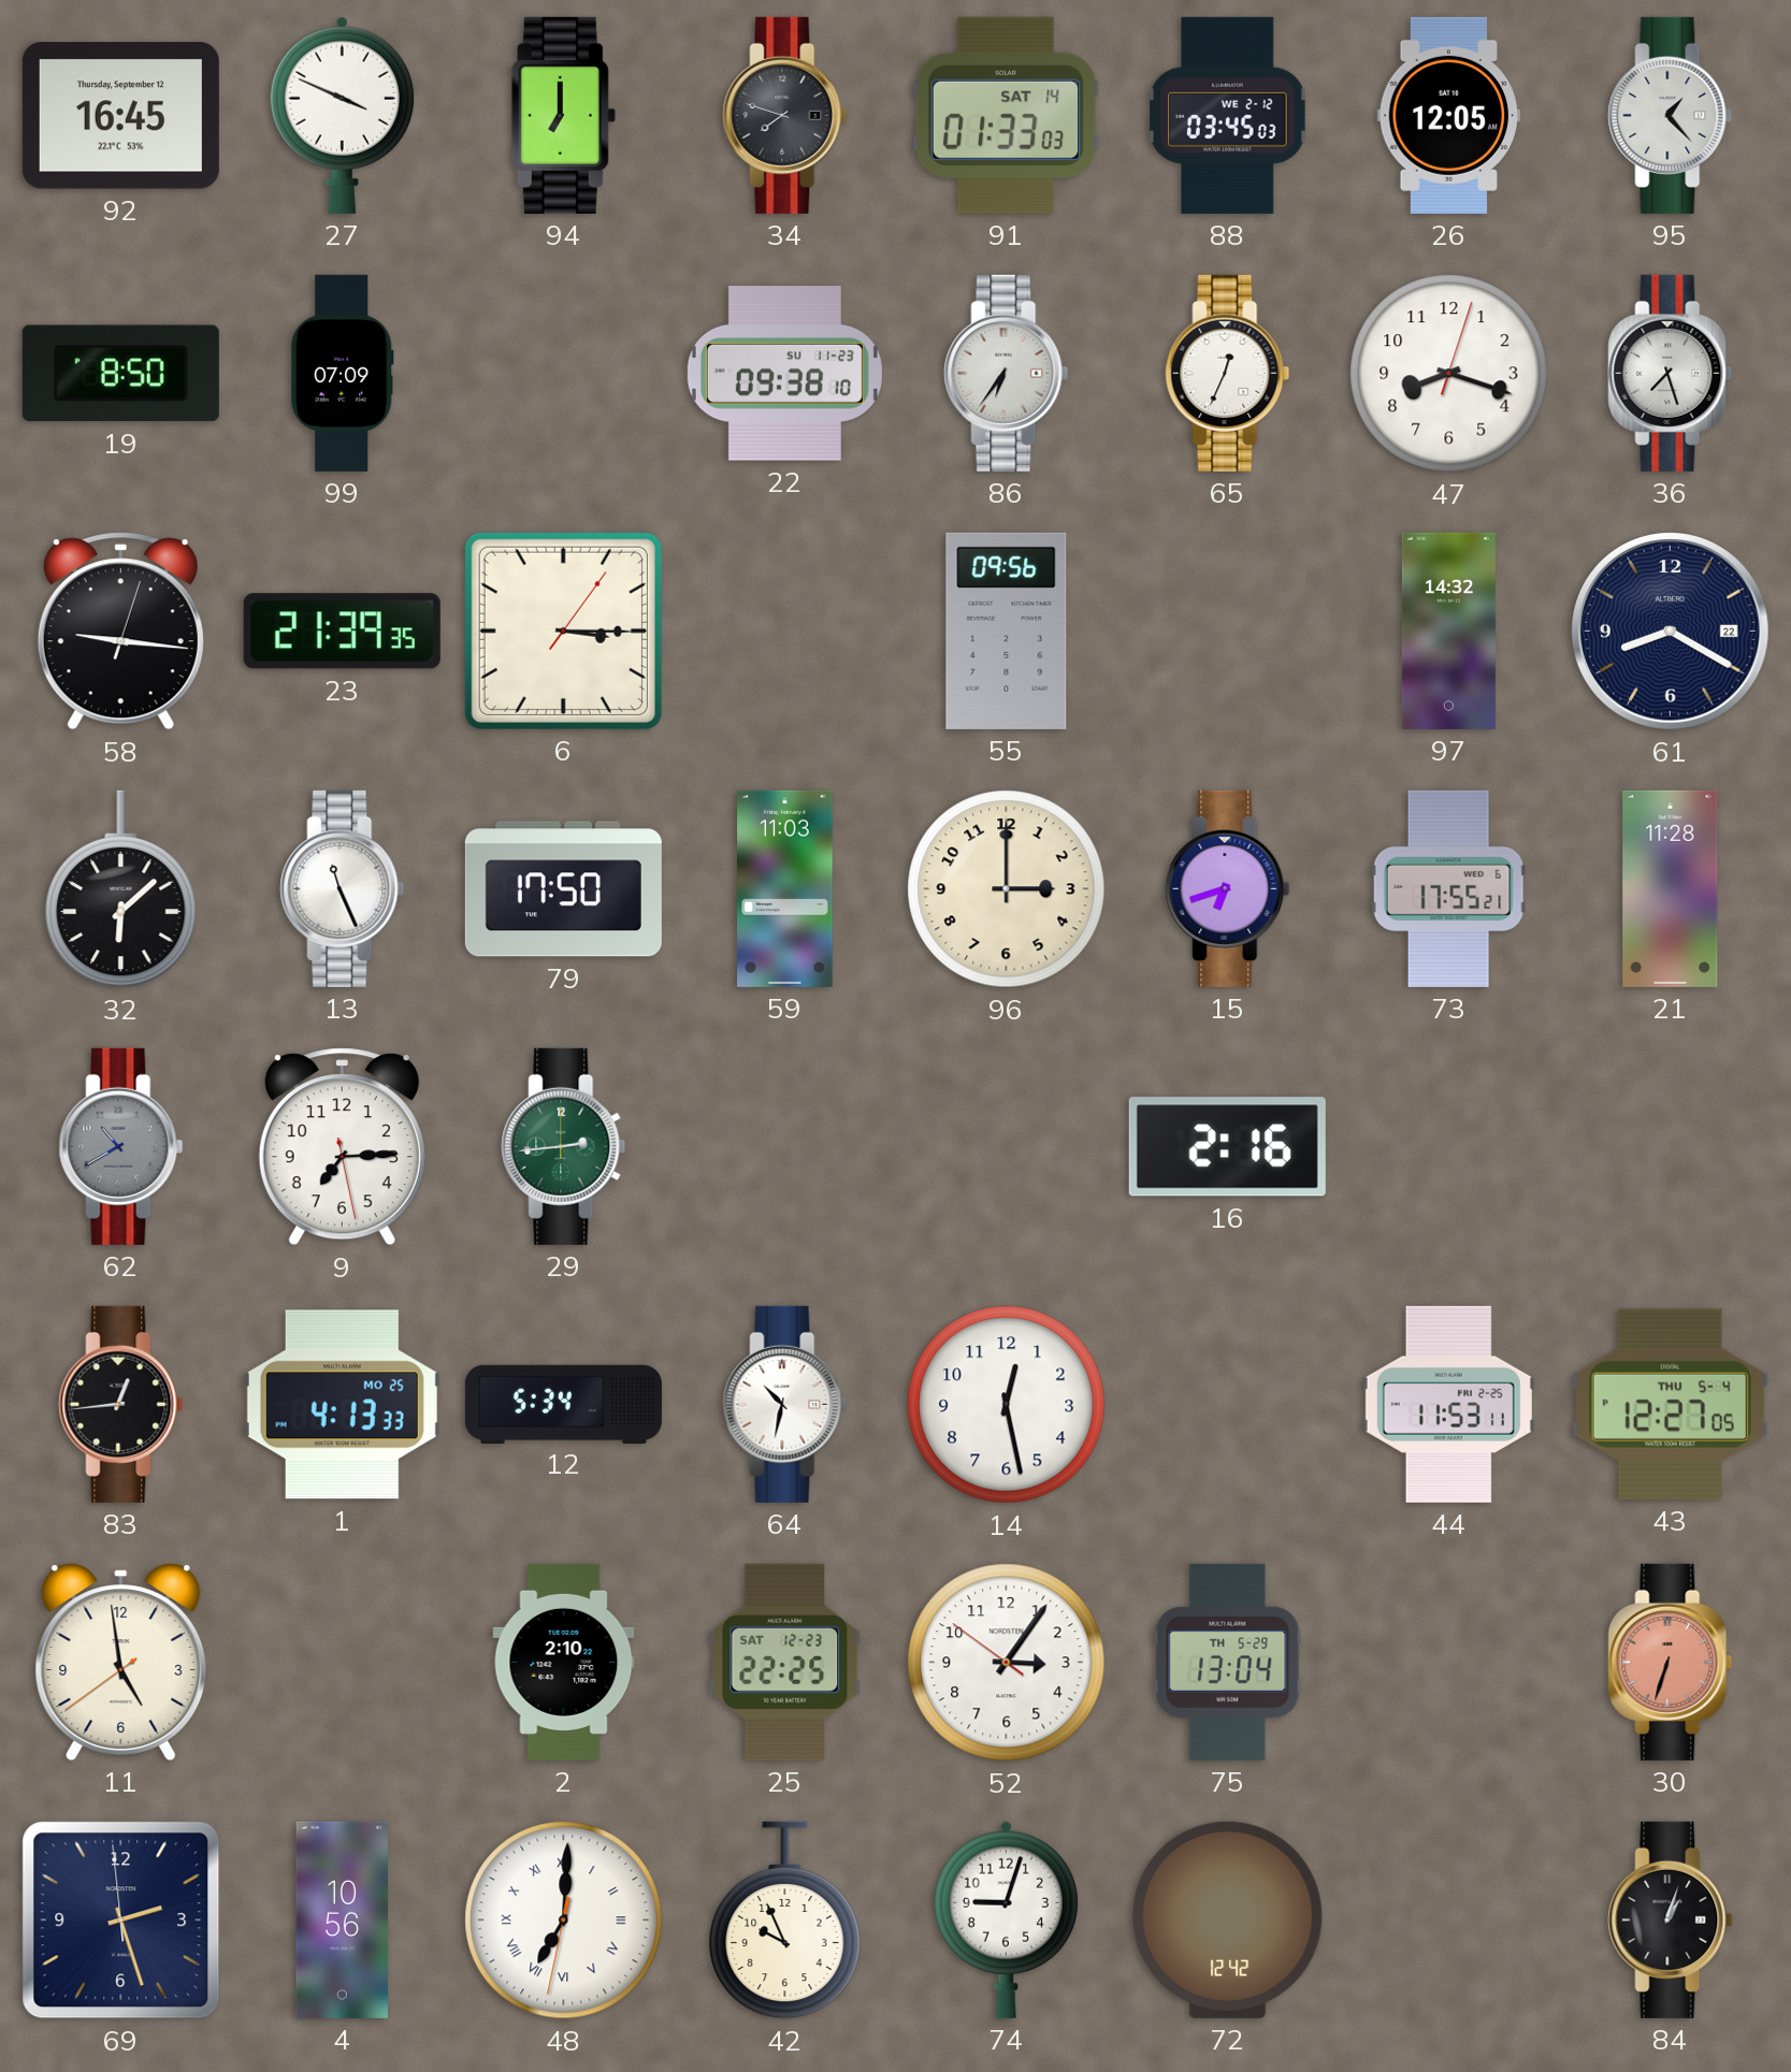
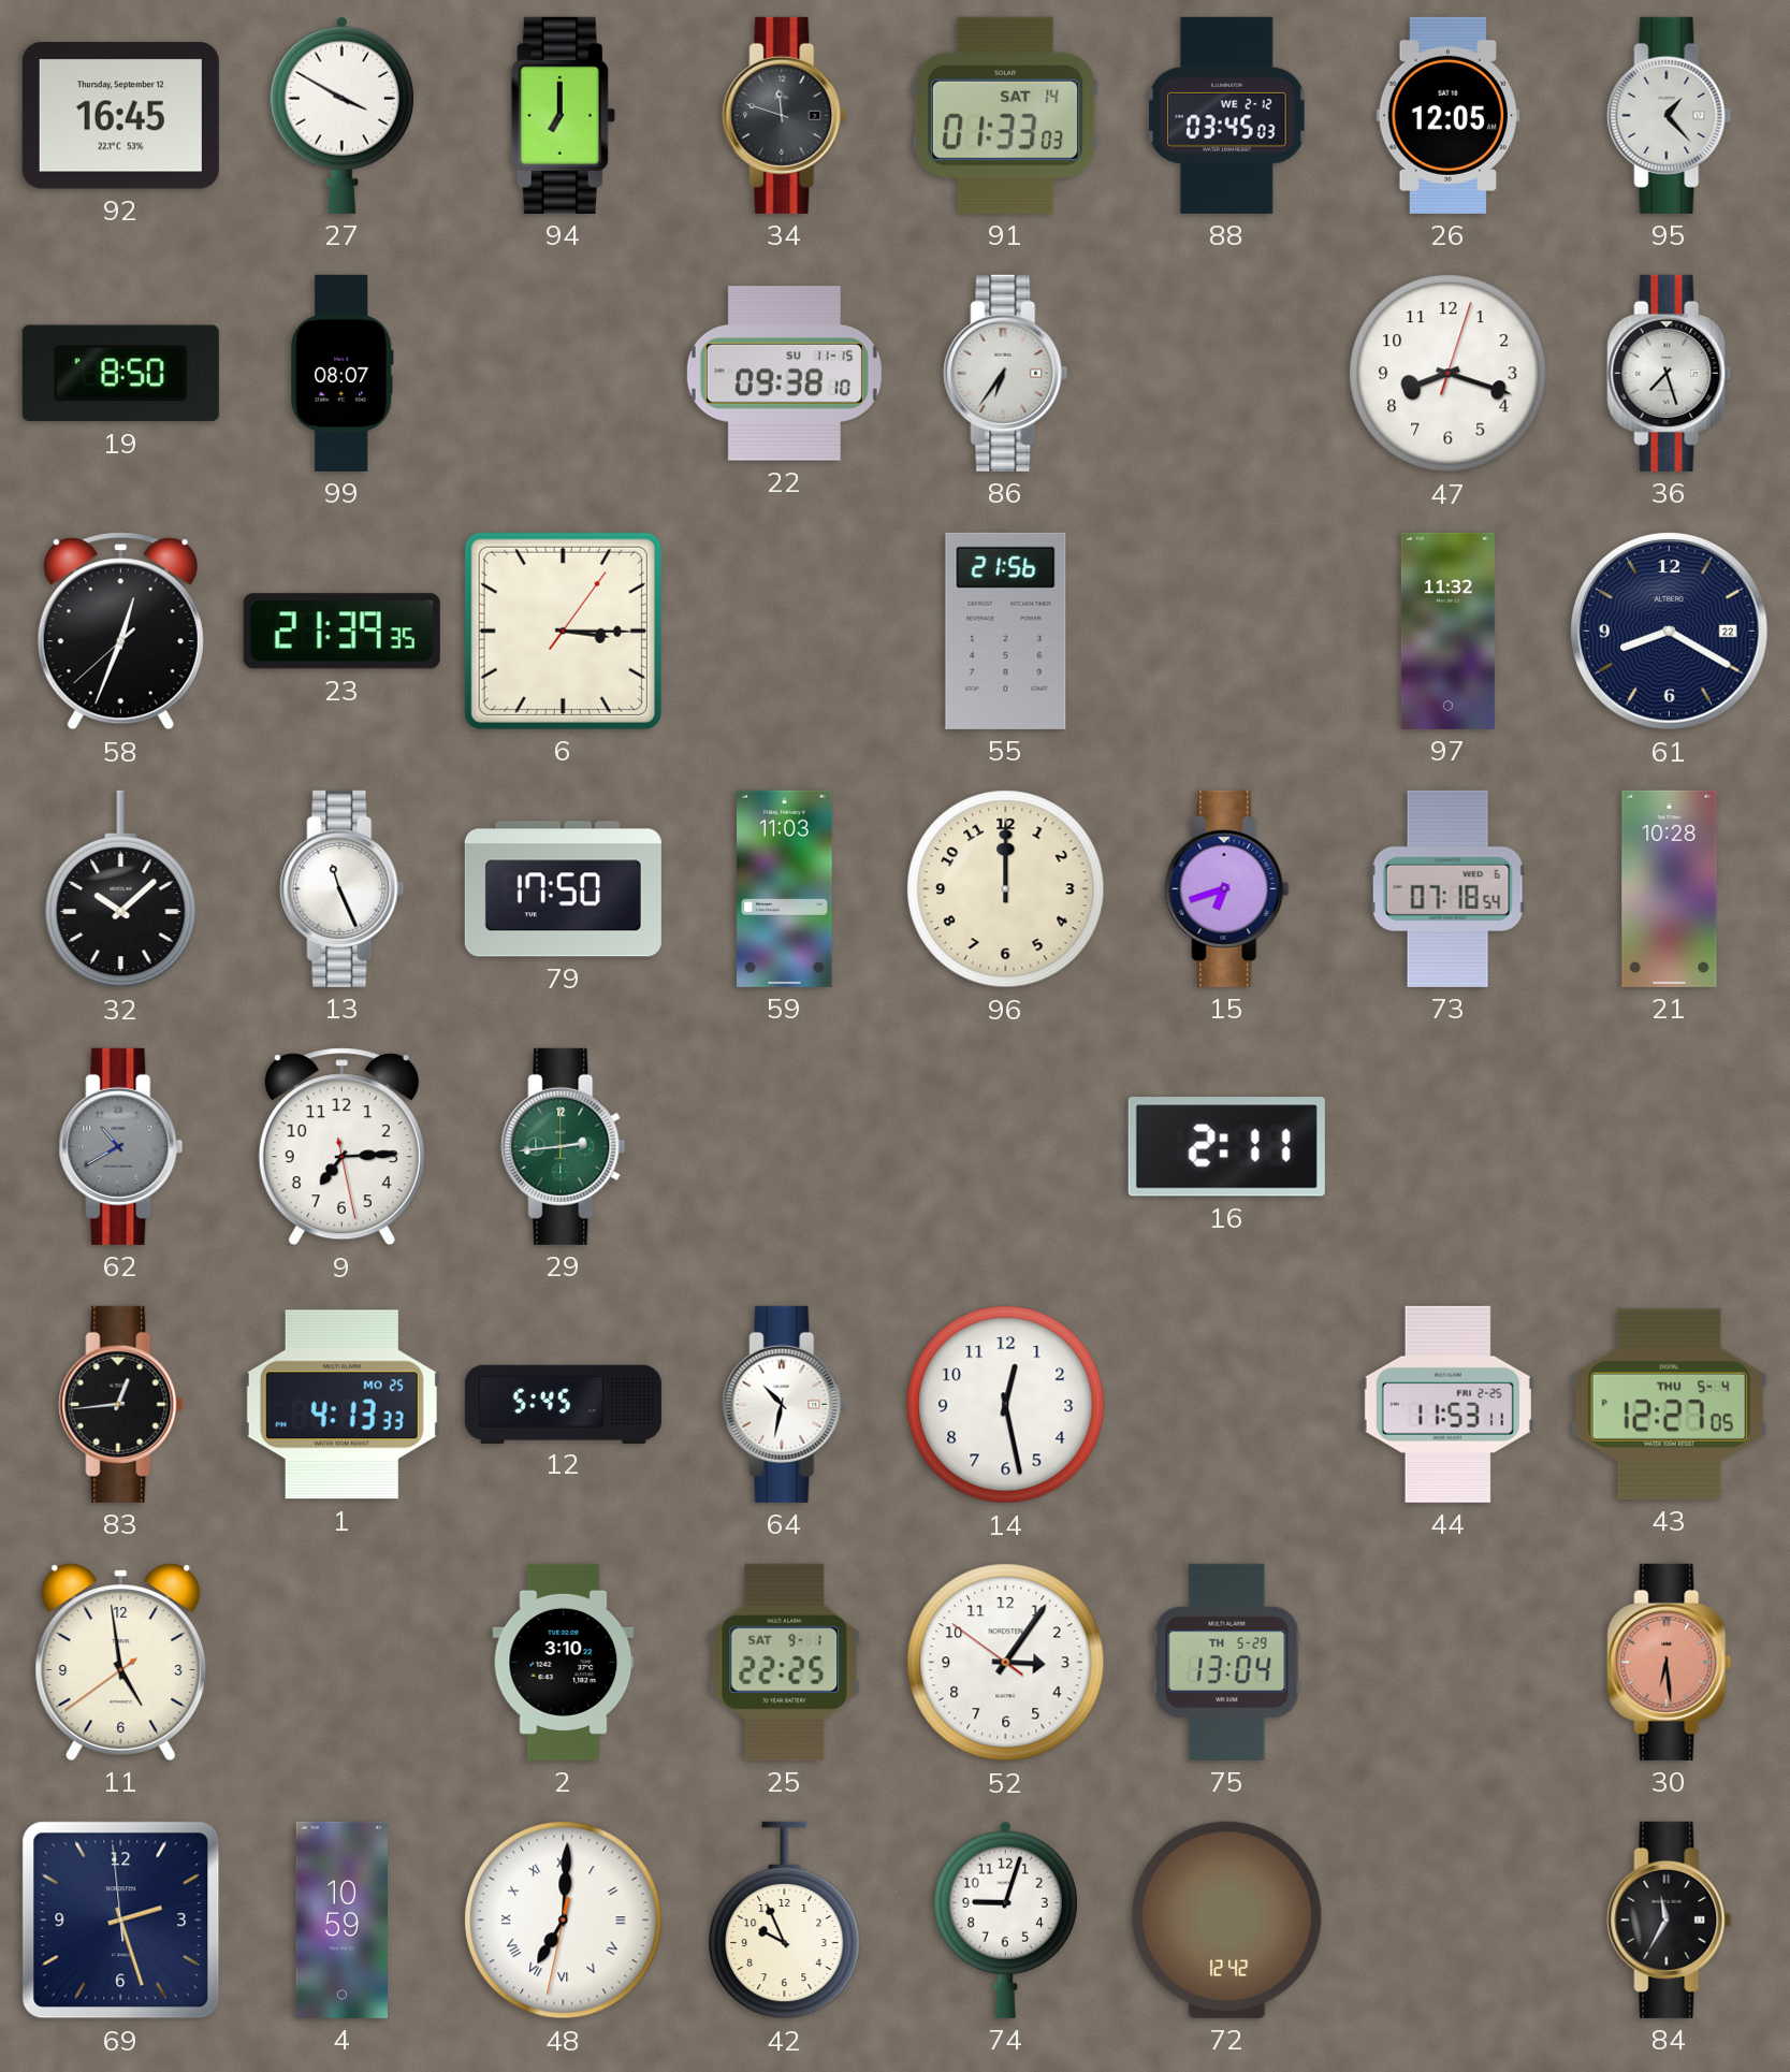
27: 3:49 -> 3:50 (341, 115)
34: 7:48 -> 11:48 (785, 115)
99: 07:09 -> 08:07 (341, 373)
22 date: SU 11-23 -> SU 11-15 (784, 374)
65: 12:34 -> none (1228, 373)
58: 9:16 -> 12:33 (120, 632)
55: 09:56 -> 21:56 (1006, 631)
97: 14:32 -> 11:32 (1447, 631)
32: 6:08 -> 10:08 (121, 889)
96: 3:00 -> 12:00 (1006, 889)
73: 17:55 -> 07:18 (1447, 888)
21: 11:28 -> 10:28 (1670, 888)
16: 2:16 -> 2:11 (1226, 1147)
12: 5:34 -> 5:45 (563, 1404)
2: 2:10 -> 3:10 (564, 1662)
25 date: SAT 12-23 -> SAT 9-1 (785, 1662)
30: 6:33 -> 6:29 (1670, 1662)
4: 10:56 -> 10:59 (341, 1919)
84: 1:03 -> 11:35 (1670, 1919)
